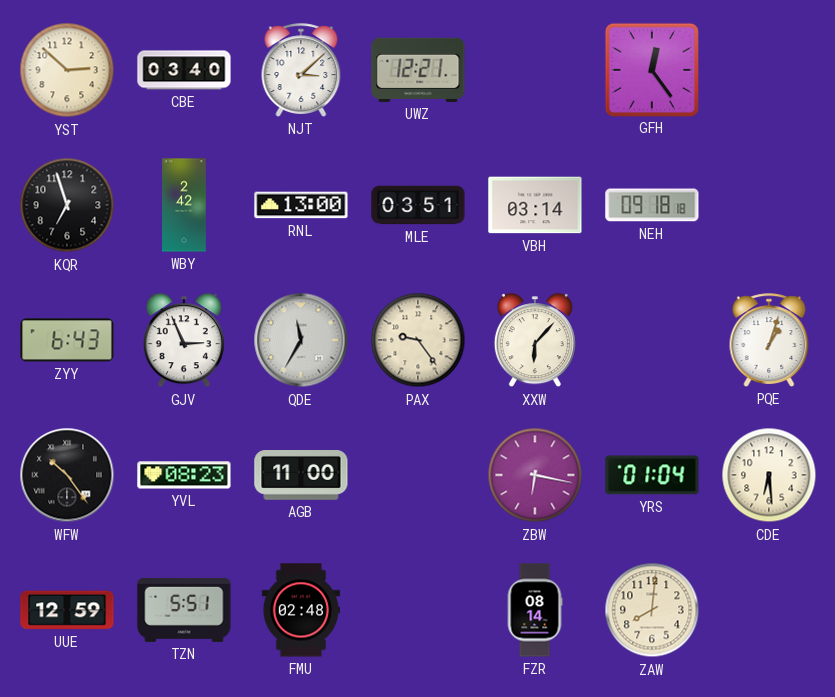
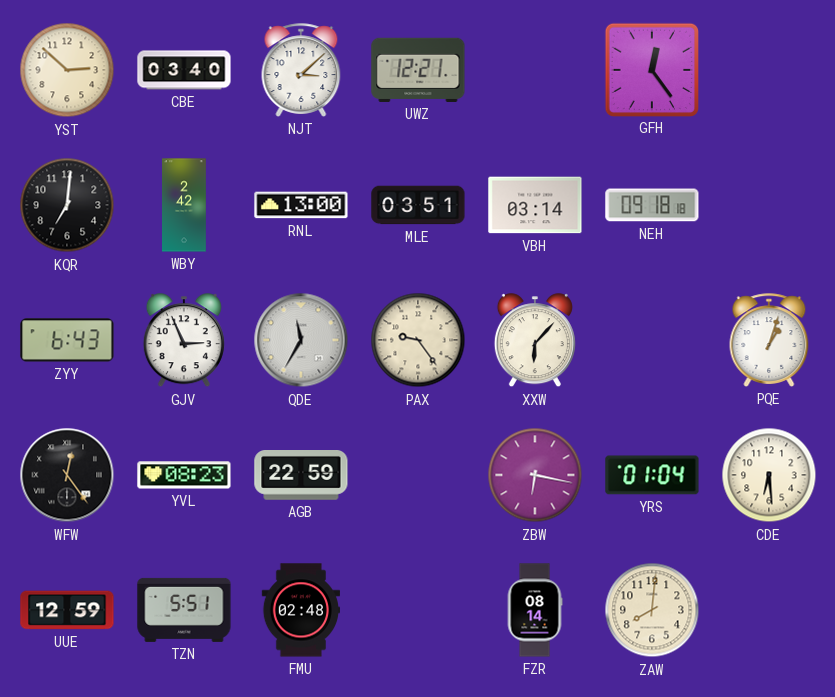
KQR: 6:57 -> 7:01 (67, 205)
WFW: 10:24 -> 12:24 (67, 475)
AGB: 11:00 -> 22:59 (301, 476)
